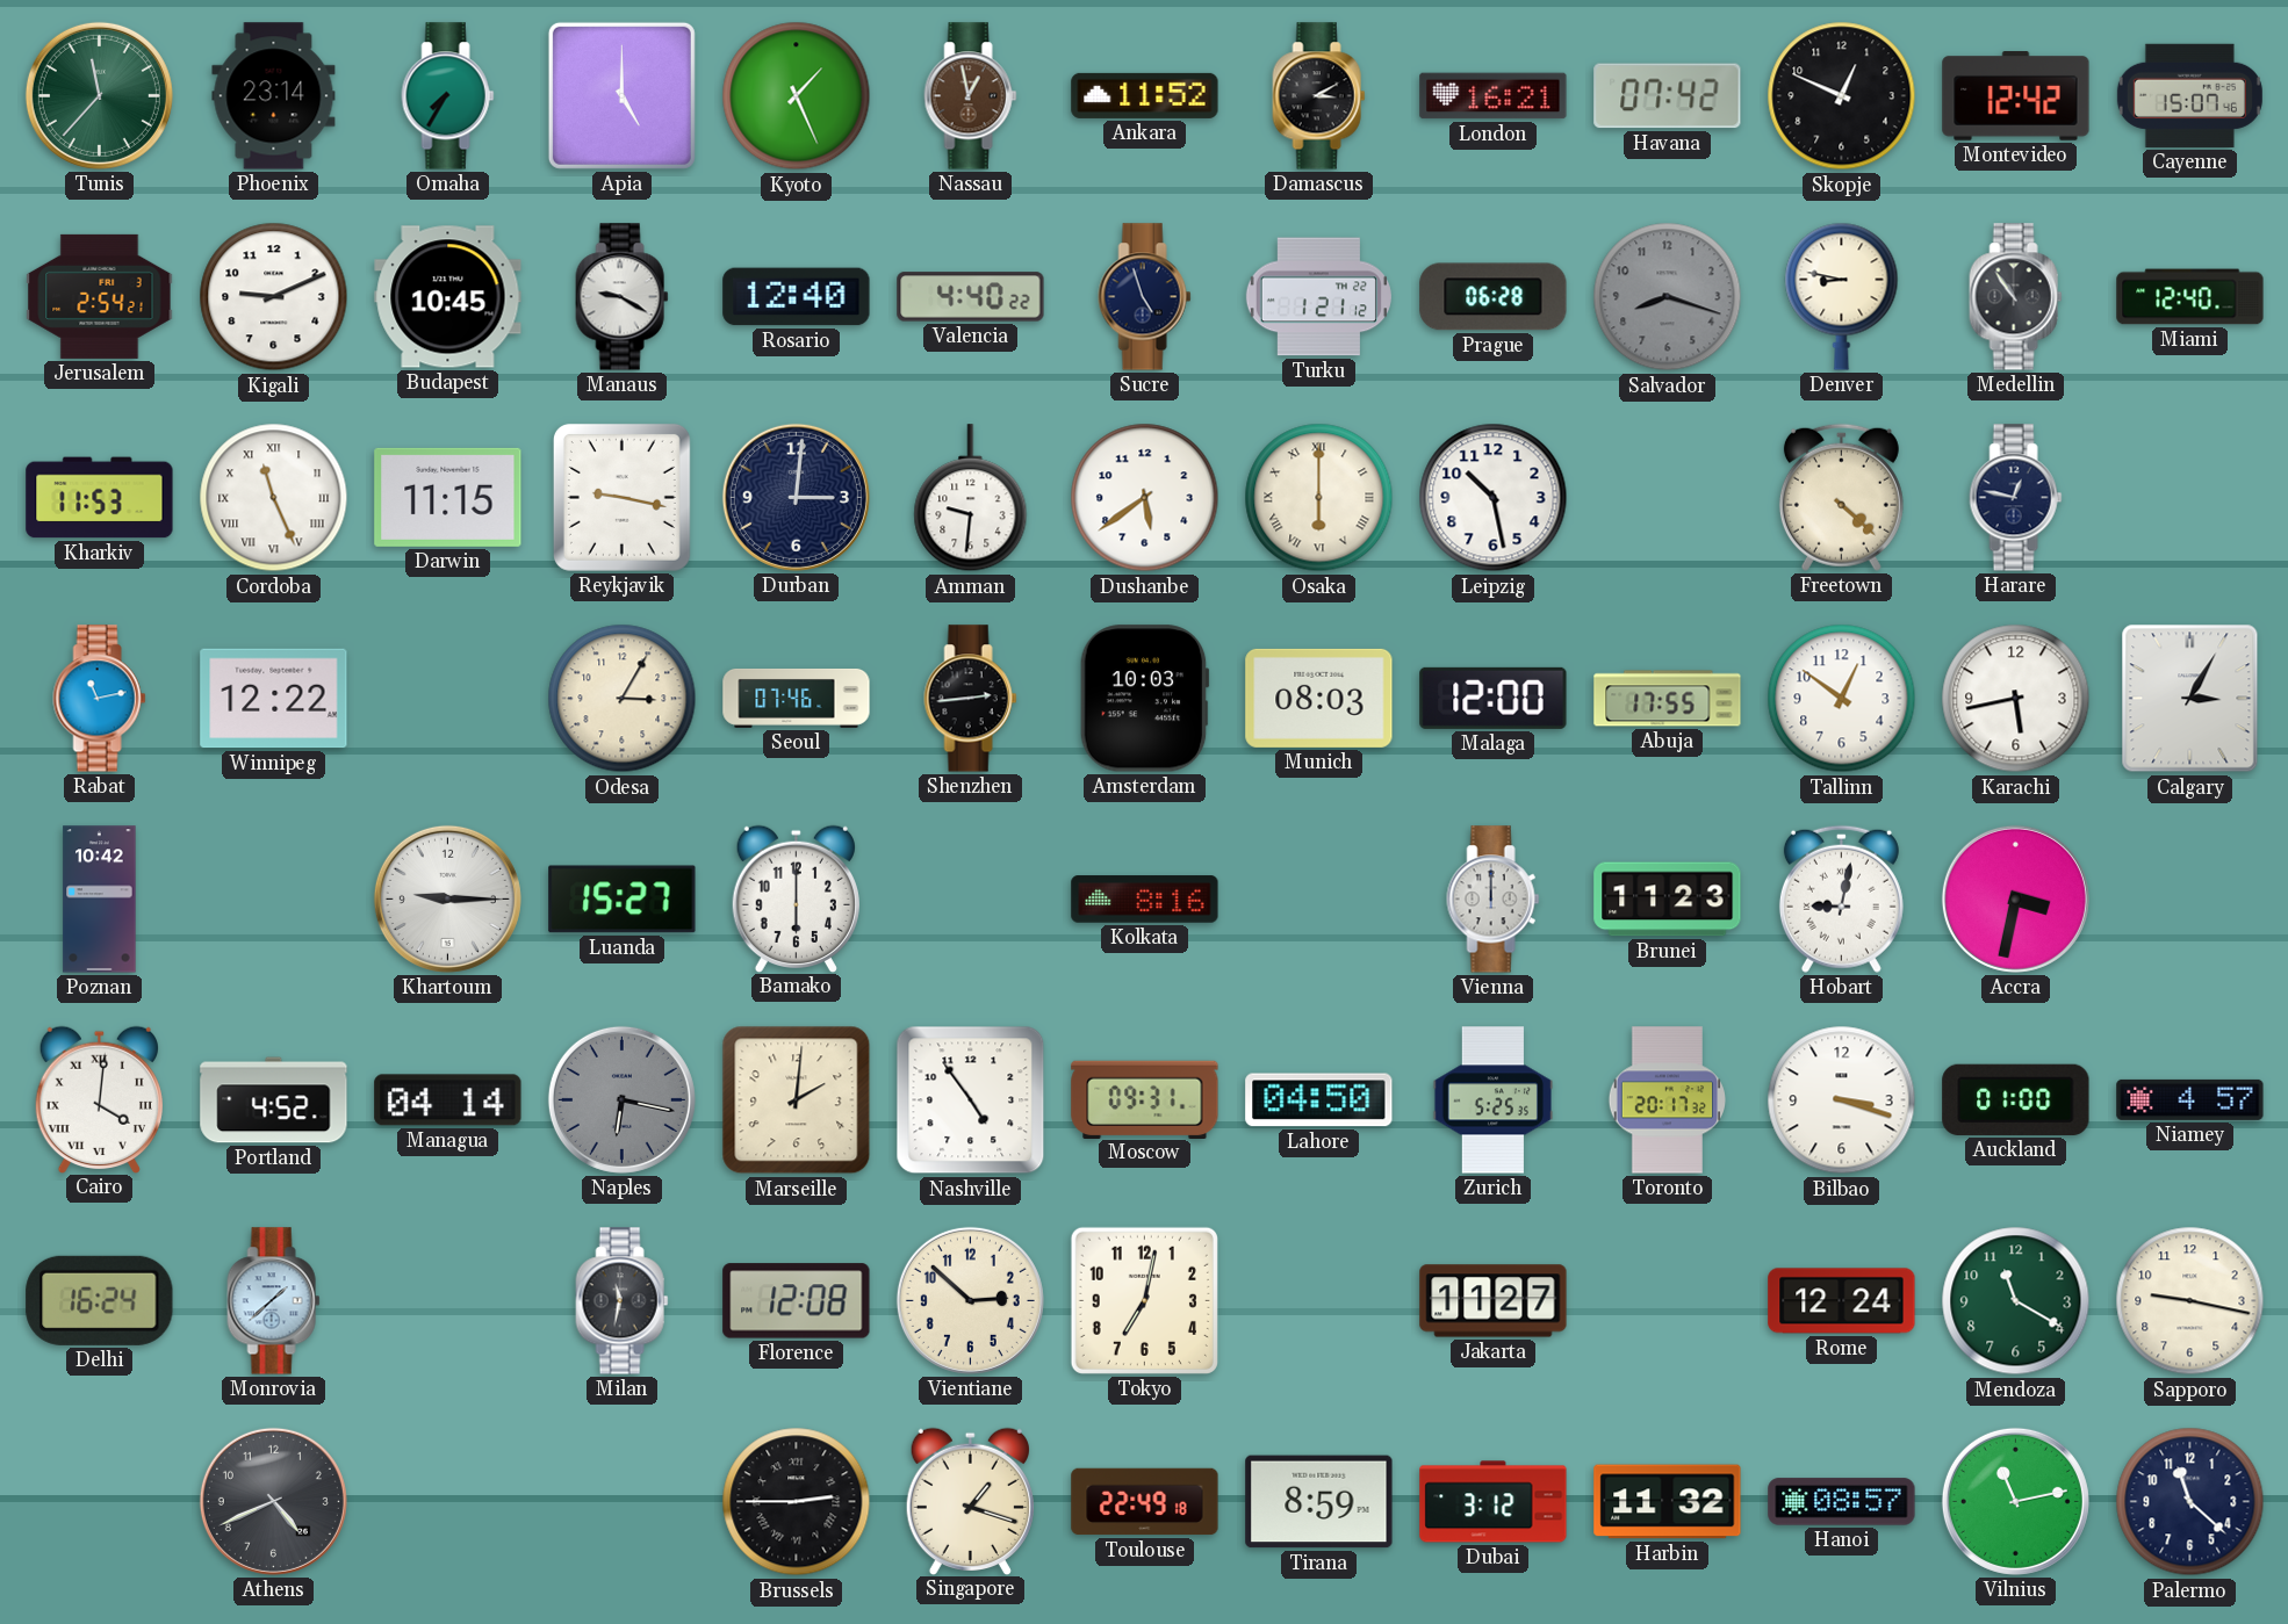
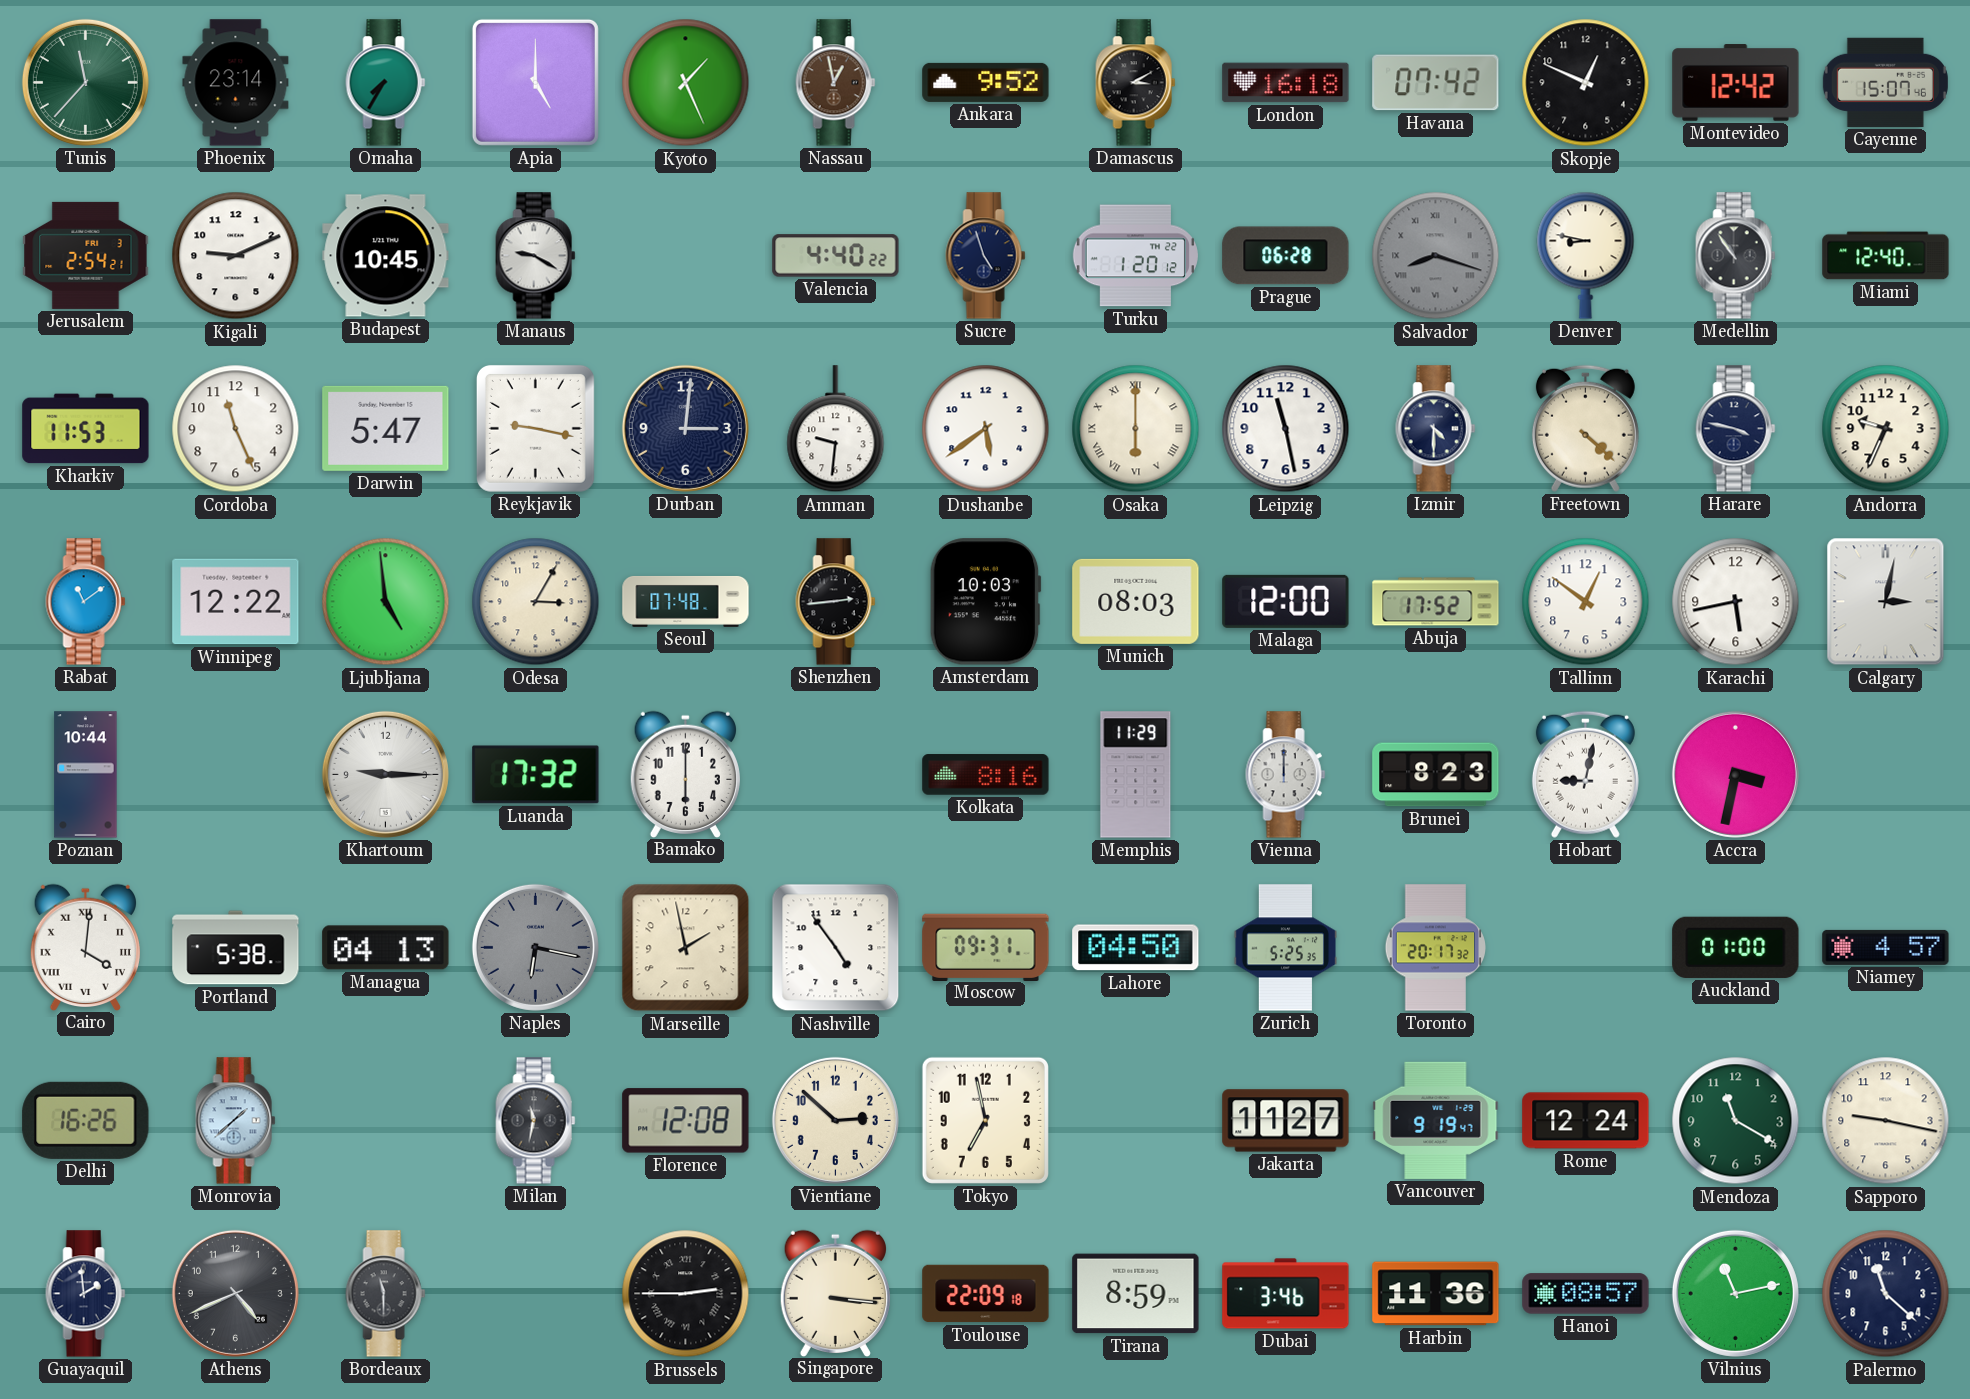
Ankara: 11:52 -> 9:52 (986, 82)
London: 16:21 -> 16:18 (1286, 83)
Rosario: 12:40 -> none (797, 297)
Turku: 1:21 -> 1:20 (1135, 256)
Salvador numerals: Arabic -> Roman (1436, 256)
Cordoba numerals: Roman -> Arabic (236, 429)
Darwin: 11:15 -> 5:47 (386, 428)
Leipzig: 10:28 -> 11:28 (1286, 429)
Izmir: none -> 4:30 (1436, 429)
Harare: 12:47 -> 3:47 (1736, 429)
Andorra: none -> 9:34 (1886, 429)
Rabat: 11:13 -> 11:09 (86, 602)
Ljubljana: none -> 4:59 (386, 602)
Seoul: 07:46 -> 07:48 (686, 601)
Abuja: 17:55 -> 17:52 (1436, 602)
Calgary: 3:05 -> 3:02 (1886, 602)
Poznan: 10:42 -> 10:44 (86, 775)
Luanda: 15:27 -> 17:32 (536, 775)
Memphis: none -> 11:29 (1136, 775)
Brunei: 11:23 -> 8:23 (1436, 775)
Portland: 4:52 -> 5:38 (236, 948)
Managua: 04:14 -> 04:13 (386, 948)
Marseille: 2:01 -> 1:58 (686, 948)
Bilbao: 3:18 -> none (1842, 1100)
Delhi: 16:24 -> 16:26 (86, 1120)
Tokyo: 7:02 -> 6:58 (985, 1120)
Vancouver: none -> 9:19 (1436, 1120)
Guayaquil: none -> 1:59 (86, 1294)
Bordeaux: none -> 11:30 (386, 1294)
Singapore: 1:18 -> 3:16 (835, 1293)
Toulouse: 22:49 -> 22:09 (986, 1294)
Dubai: 3:12 -> 3:46 (1286, 1294)
Harbin: 11:32 -> 11:36 (1436, 1294)
